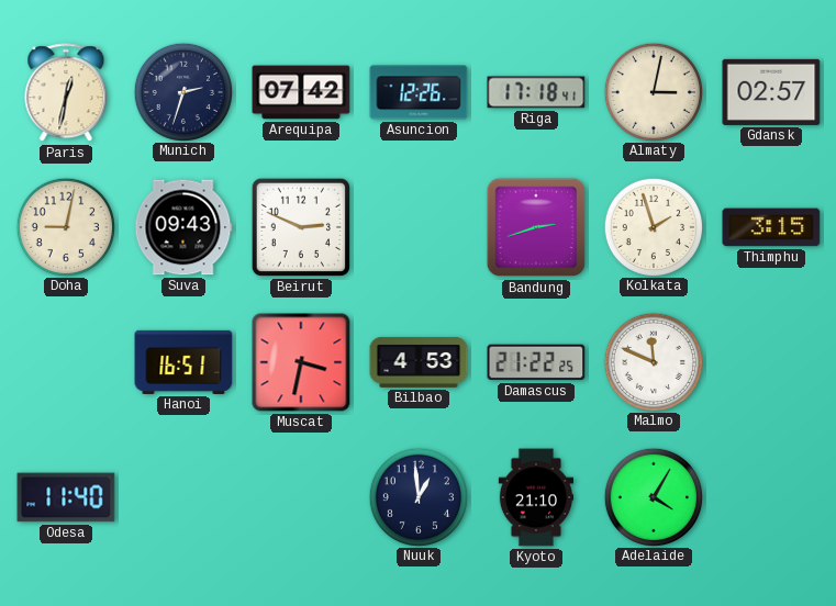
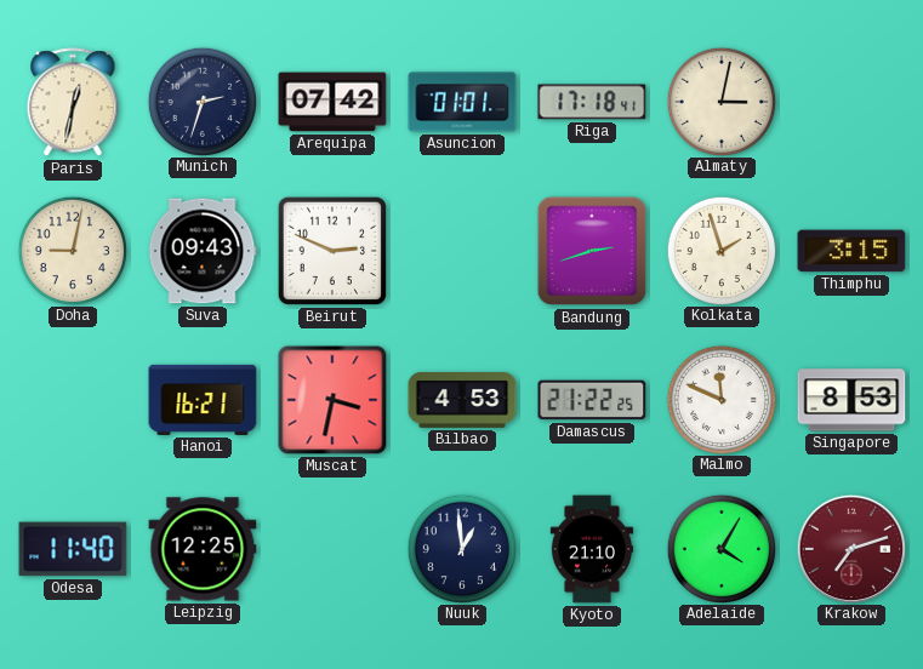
Asuncion: 12:26 -> 01:01 (462, 102)
Gdansk: 02:57 -> none (771, 92)
Hanoi: 16:51 -> 16:21 (203, 400)
Singapore: none -> 8:53 (851, 400)
Leipzig: none -> 12:25 (203, 549)
Krakow: none -> 7:12 (850, 548)
